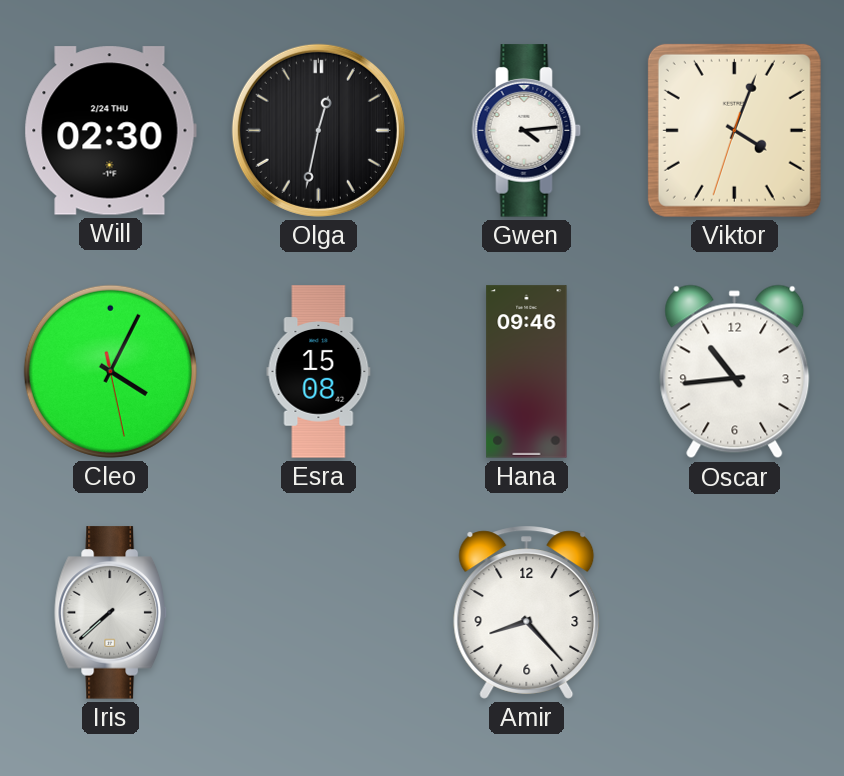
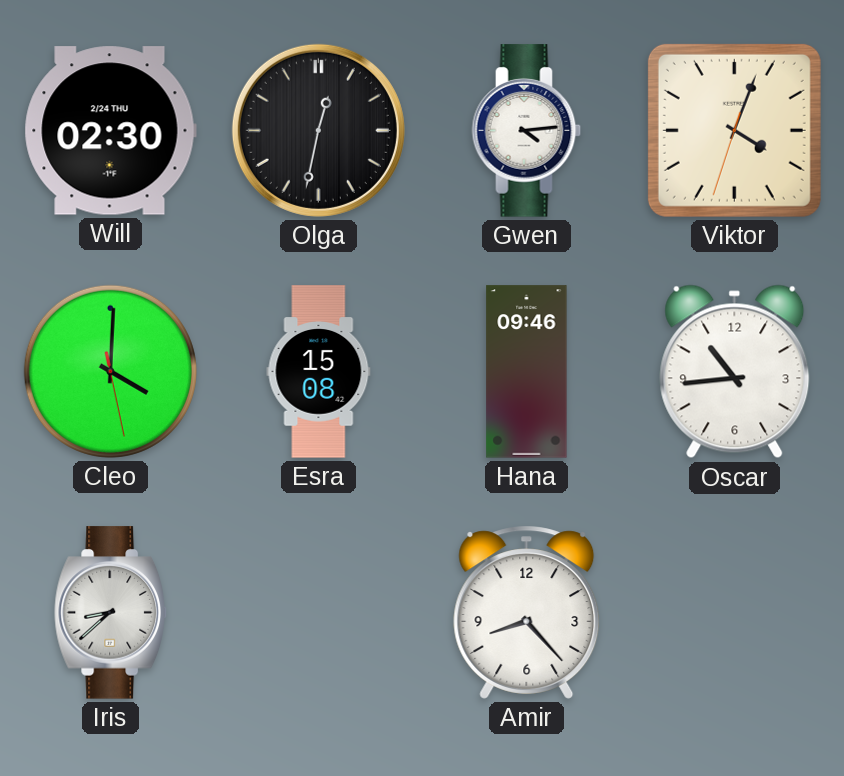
Cleo: 4:04 -> 4:00 (110, 371)
Iris: 7:38 -> 8:38 (110, 613)
